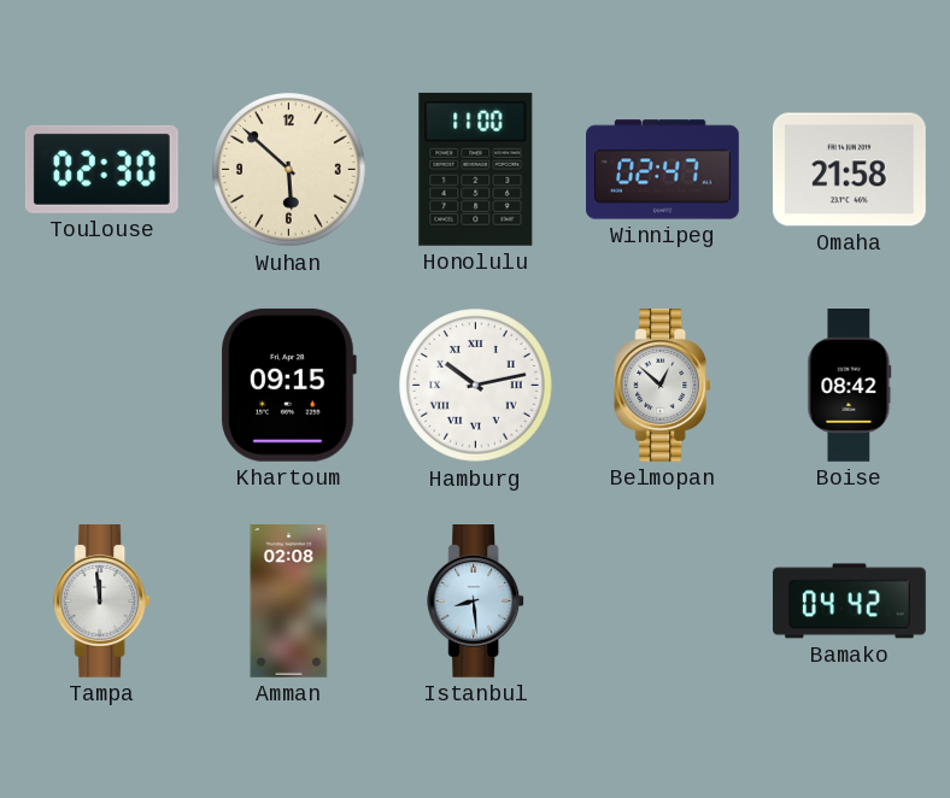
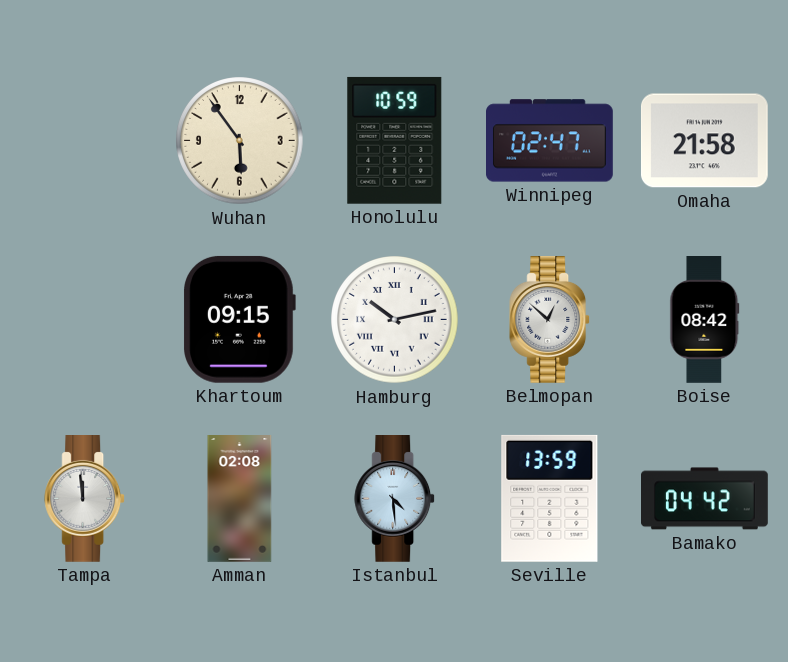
Toulouse: 02:30 -> none (101, 169)
Wuhan: 5:52 -> 5:54 (240, 141)
Honolulu: 11:00 -> 10:59 (395, 140)
Istanbul: 8:29 -> 4:29 (395, 499)
Seville: none -> 13:59 (550, 498)
